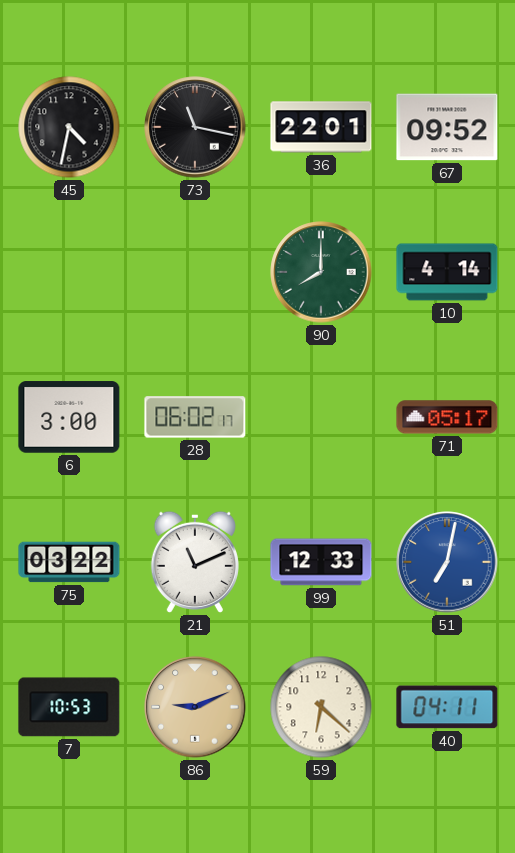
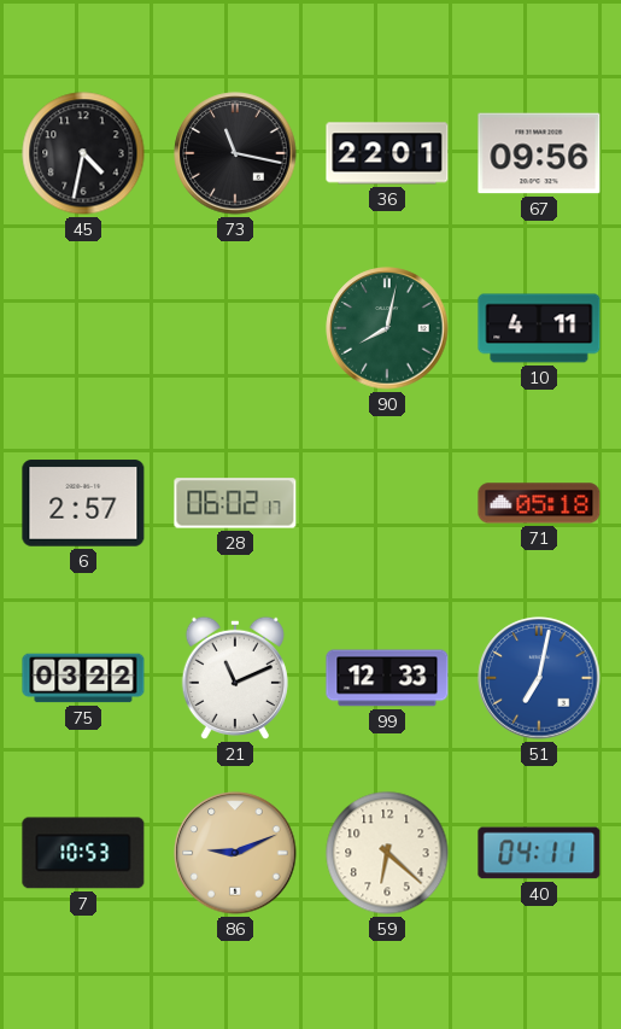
67: 09:52 -> 09:56 (539, 153)
90: 8:00 -> 8:02 (387, 328)
10: 4:14 -> 4:11 (539, 328)
6: 3:00 -> 2:57 (83, 503)
71: 05:17 -> 05:18 (539, 503)
